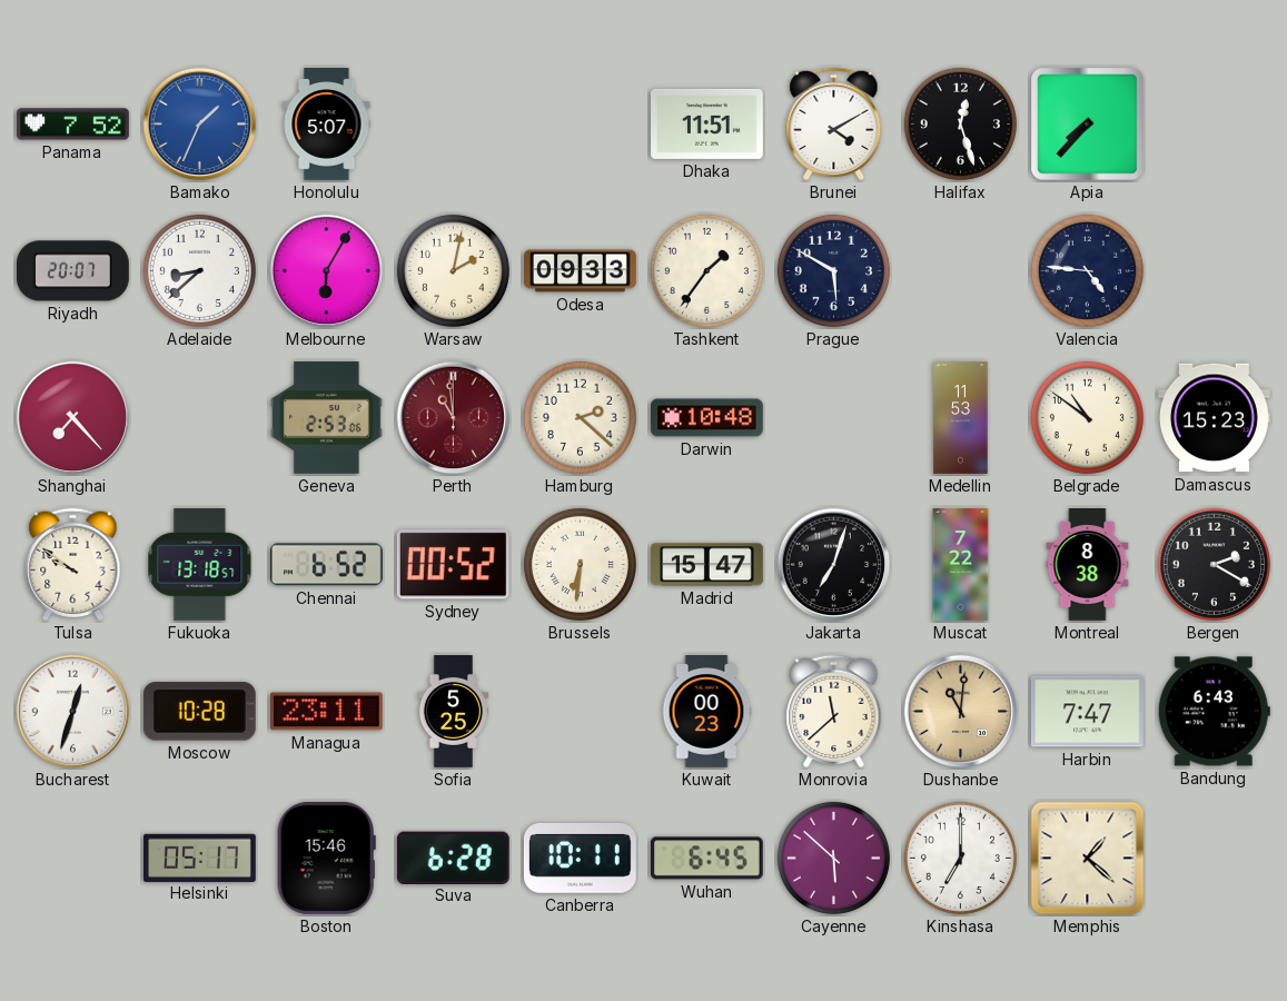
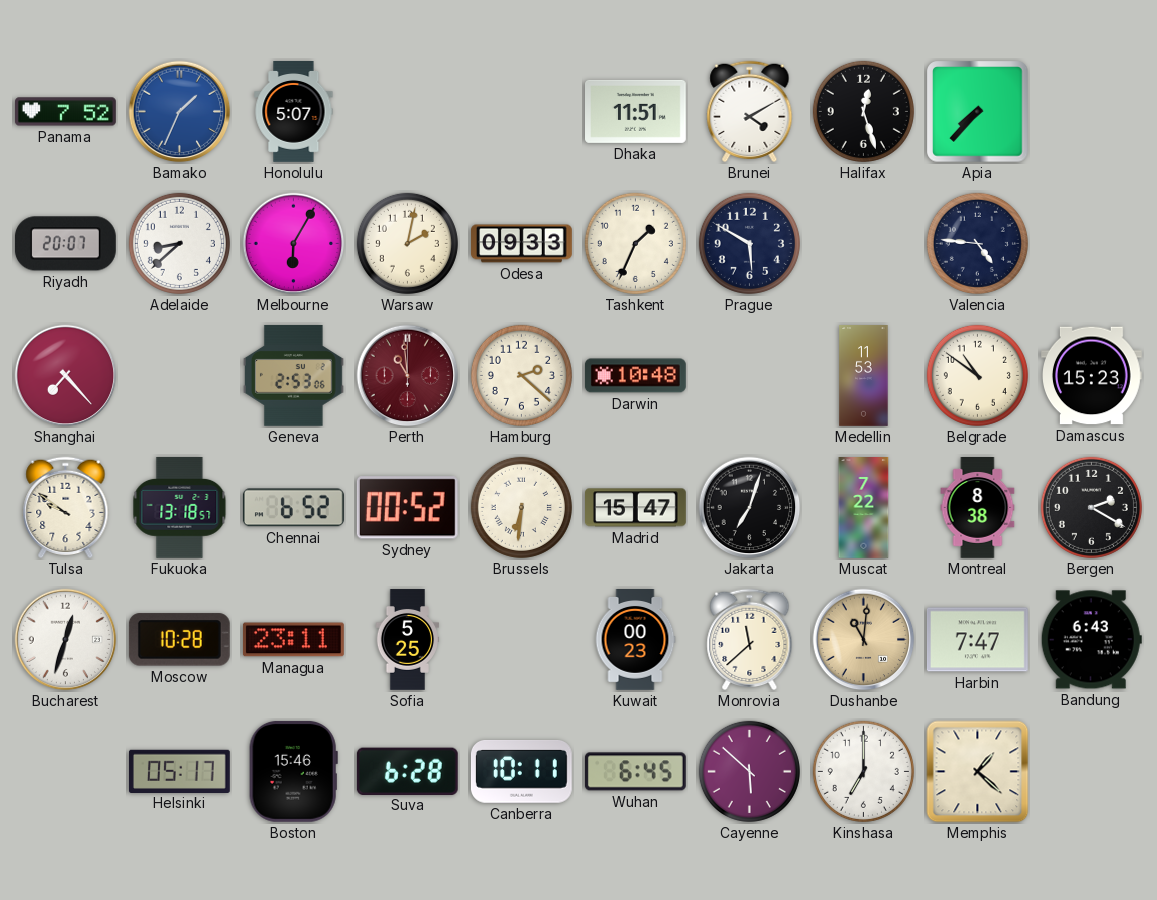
Tashkent: 1:36 -> 1:34 (635, 243)
